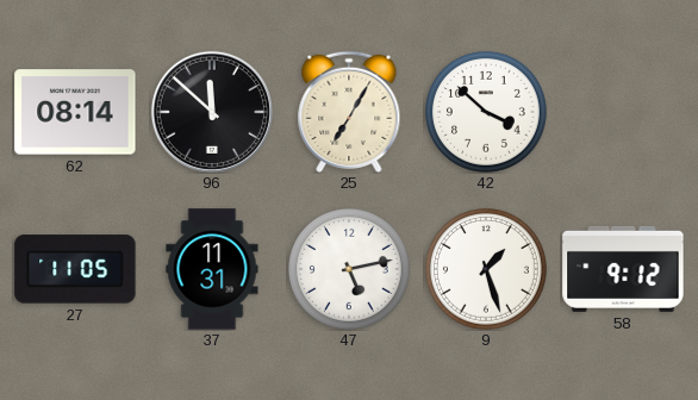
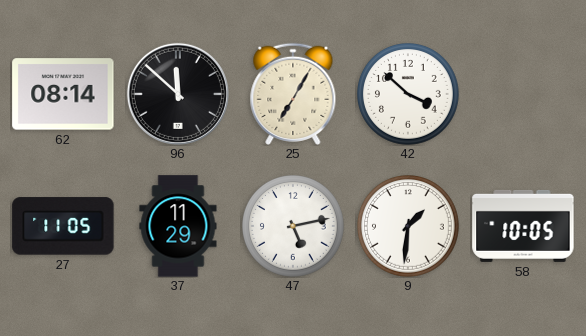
37: 11:31 -> 11:29 (178, 226)
9: 1:27 -> 1:31 (409, 227)
58: 9:12 -> 10:05 (523, 226)
